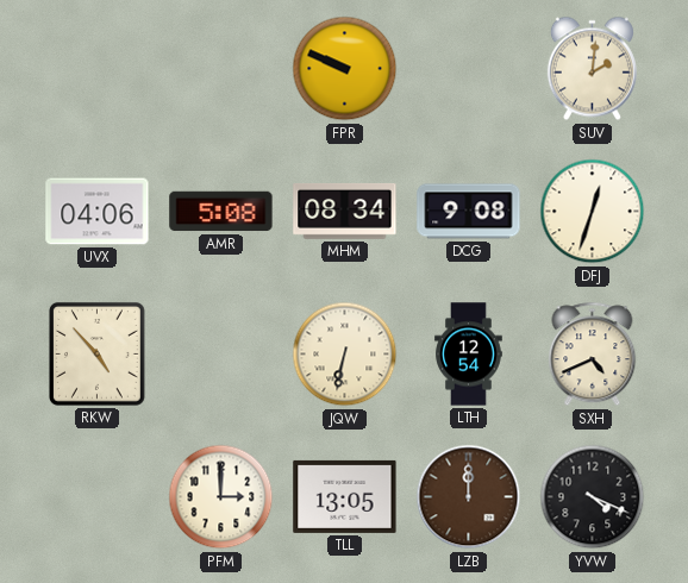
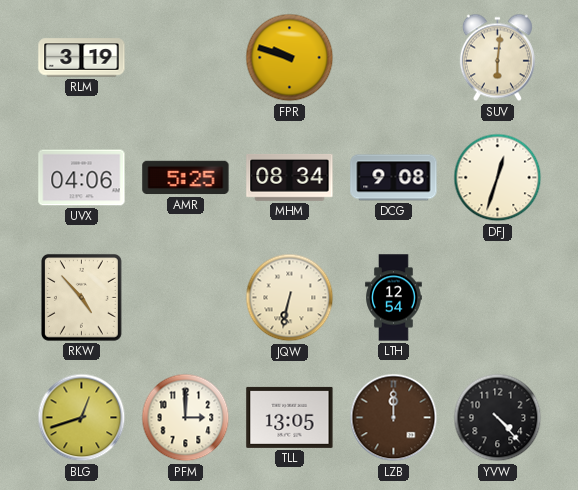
RLM: none -> 3:19 (82, 58)
FPR: 9:49 -> 9:48 (290, 58)
SUV: 2:01 -> 6:01 (497, 58)
AMR: 5:08 -> 5:25 (186, 178)
SXH: 4:41 -> none (593, 355)
BLG: none -> 12:42 (82, 418)
YVW: 4:19 -> 4:23 (498, 418)
